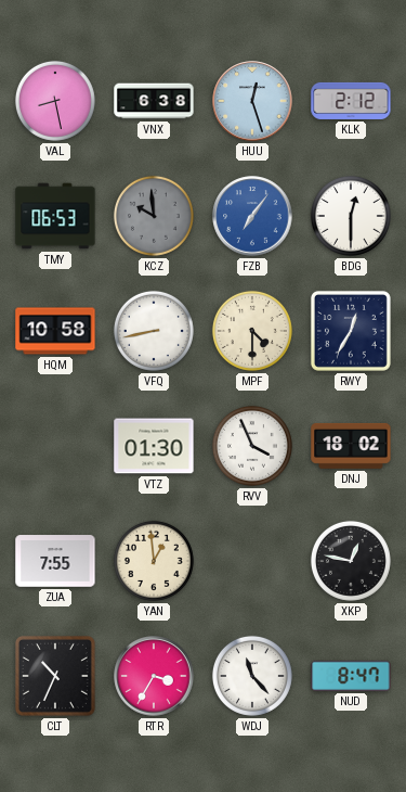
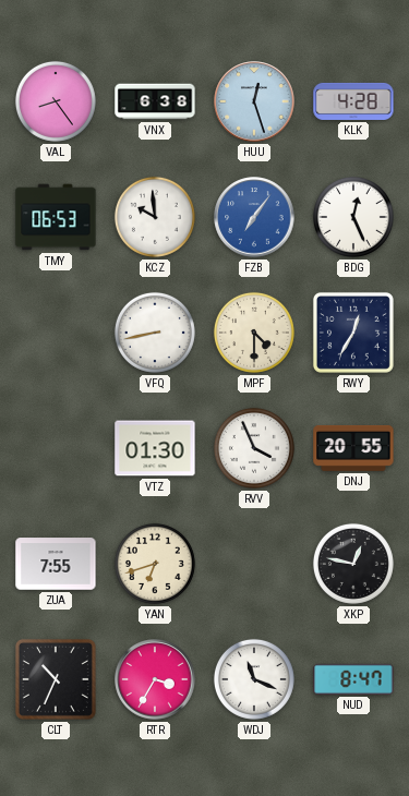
VAL: 8:28 -> 8:24 (56, 101)
KLK: 2:12 -> 4:28 (353, 101)
KCZ dial: grey -> white (155, 217)
BDG: 12:30 -> 12:26 (353, 217)
HQM: 10:58 -> none (55, 331)
DNJ: 18:02 -> 20:55 (353, 448)
YAN: 12:59 -> 6:42 (155, 564)
WDJ: 11:23 -> 11:19 (254, 679)
